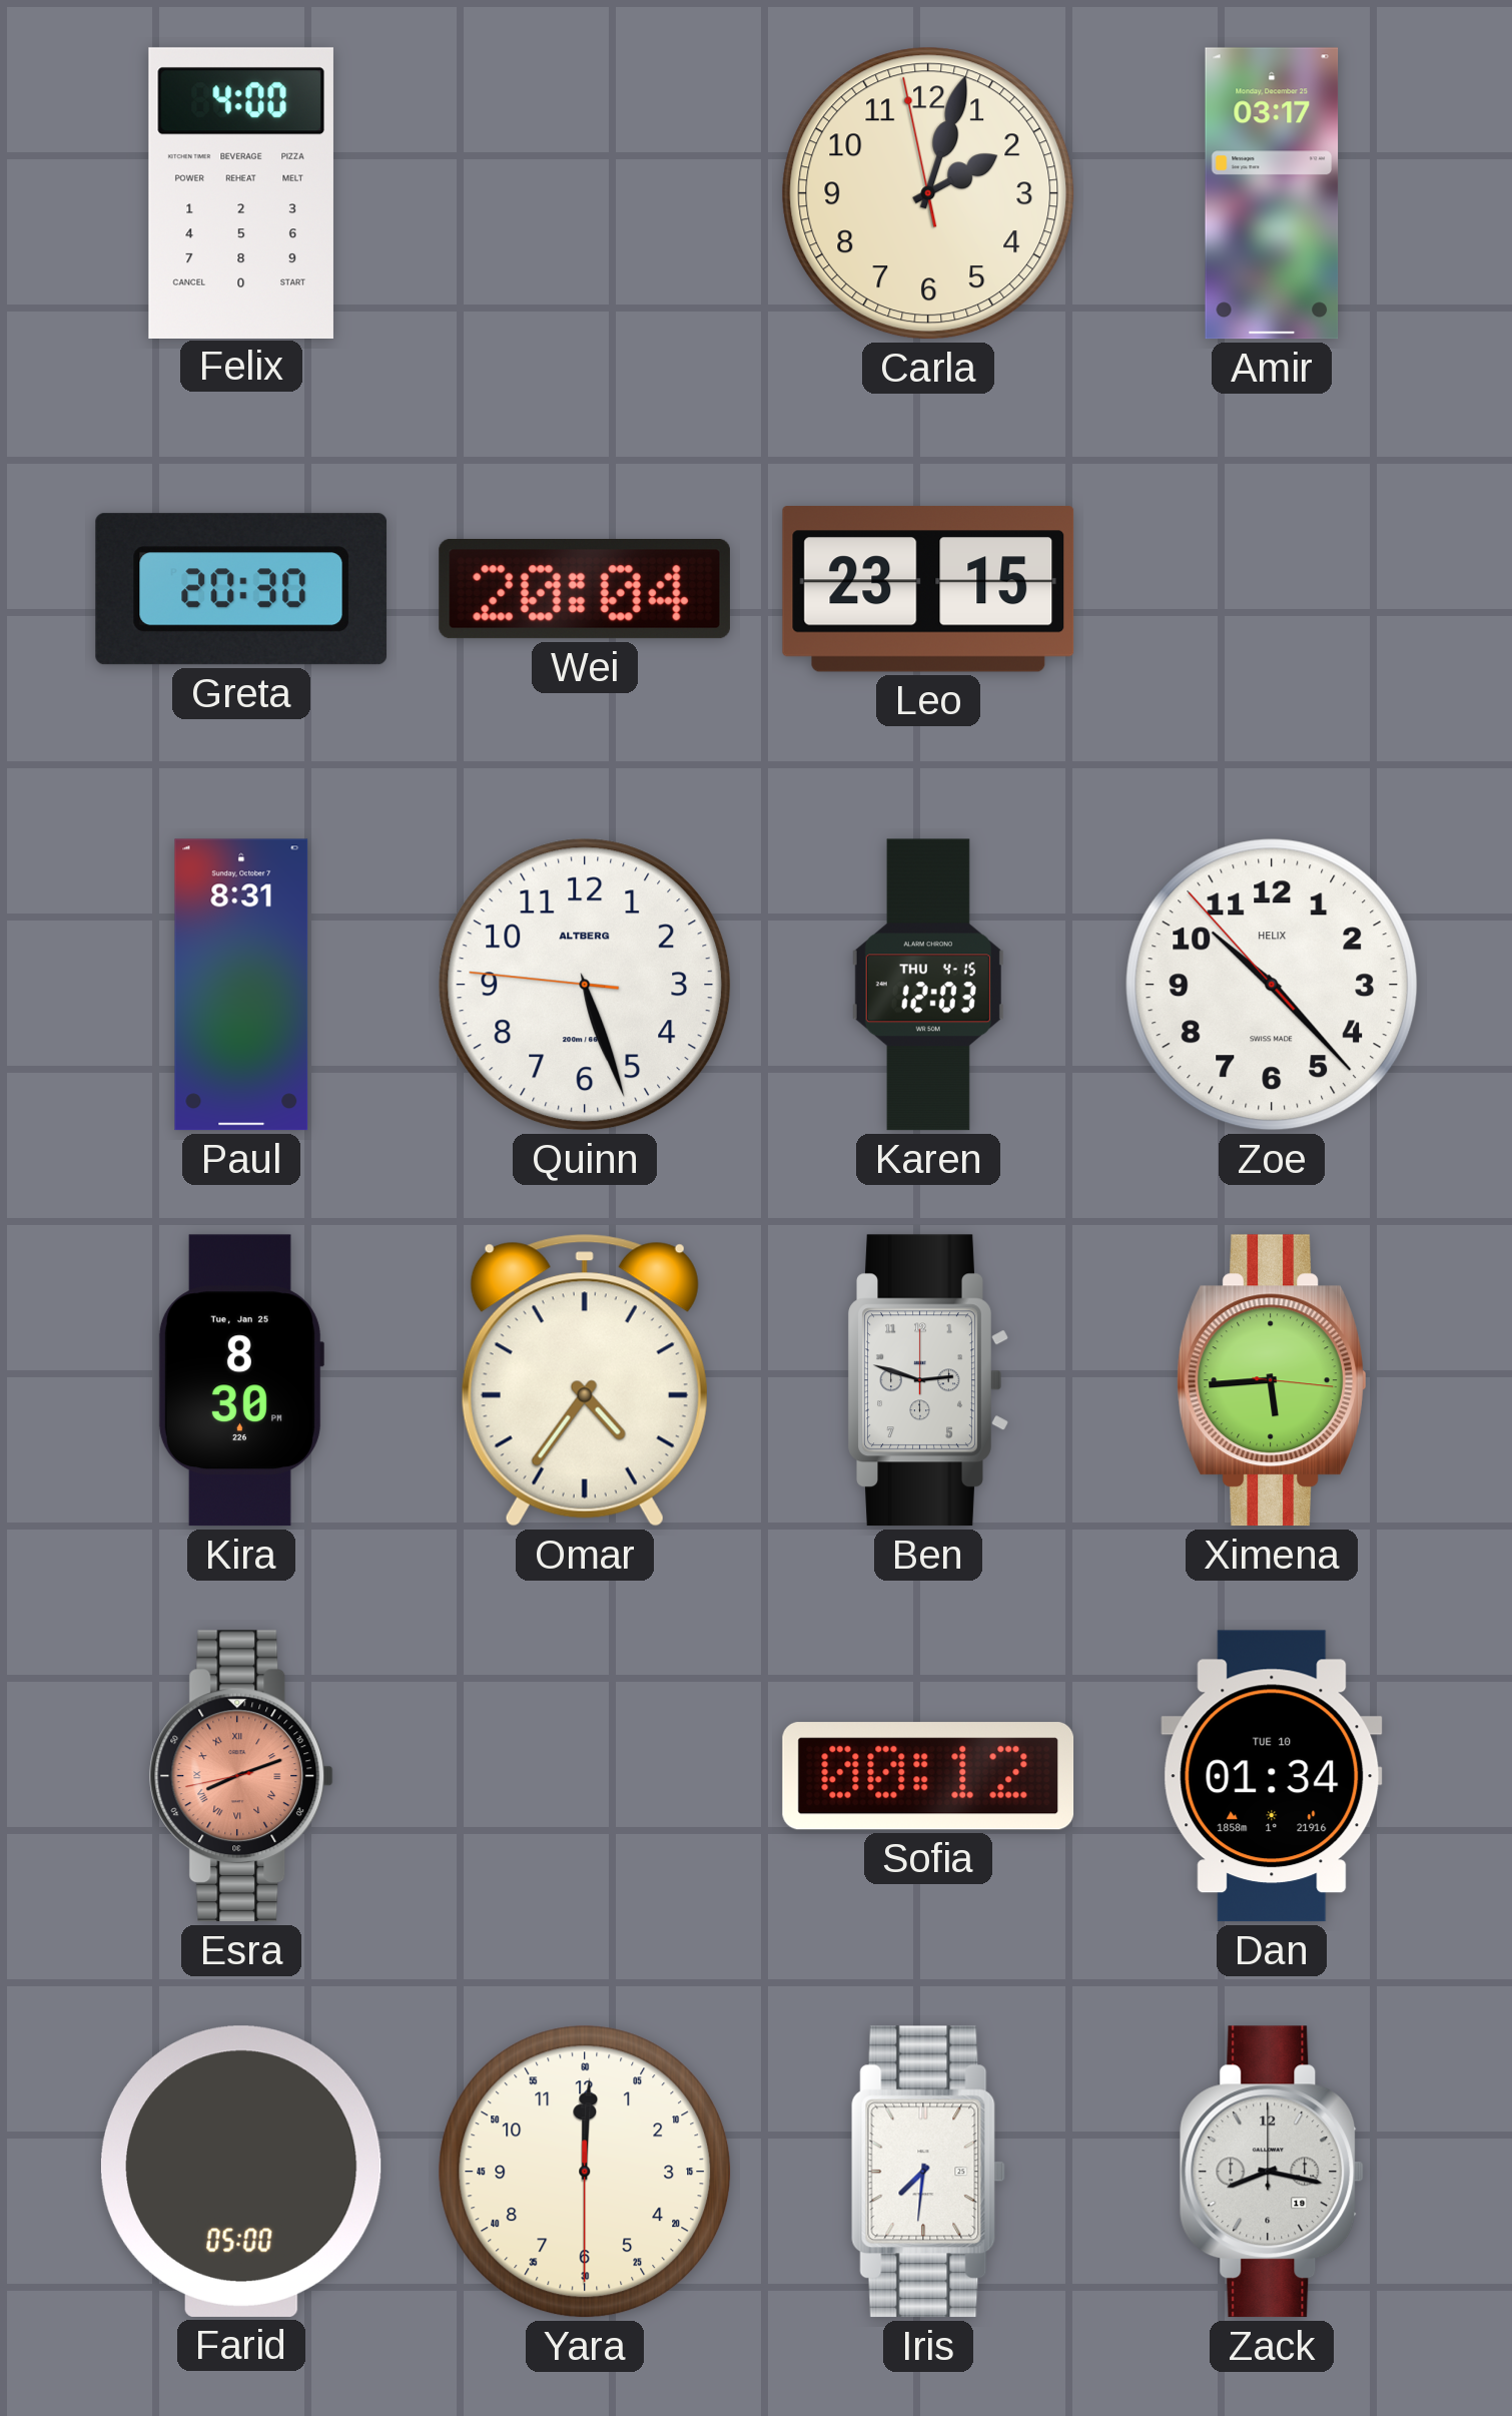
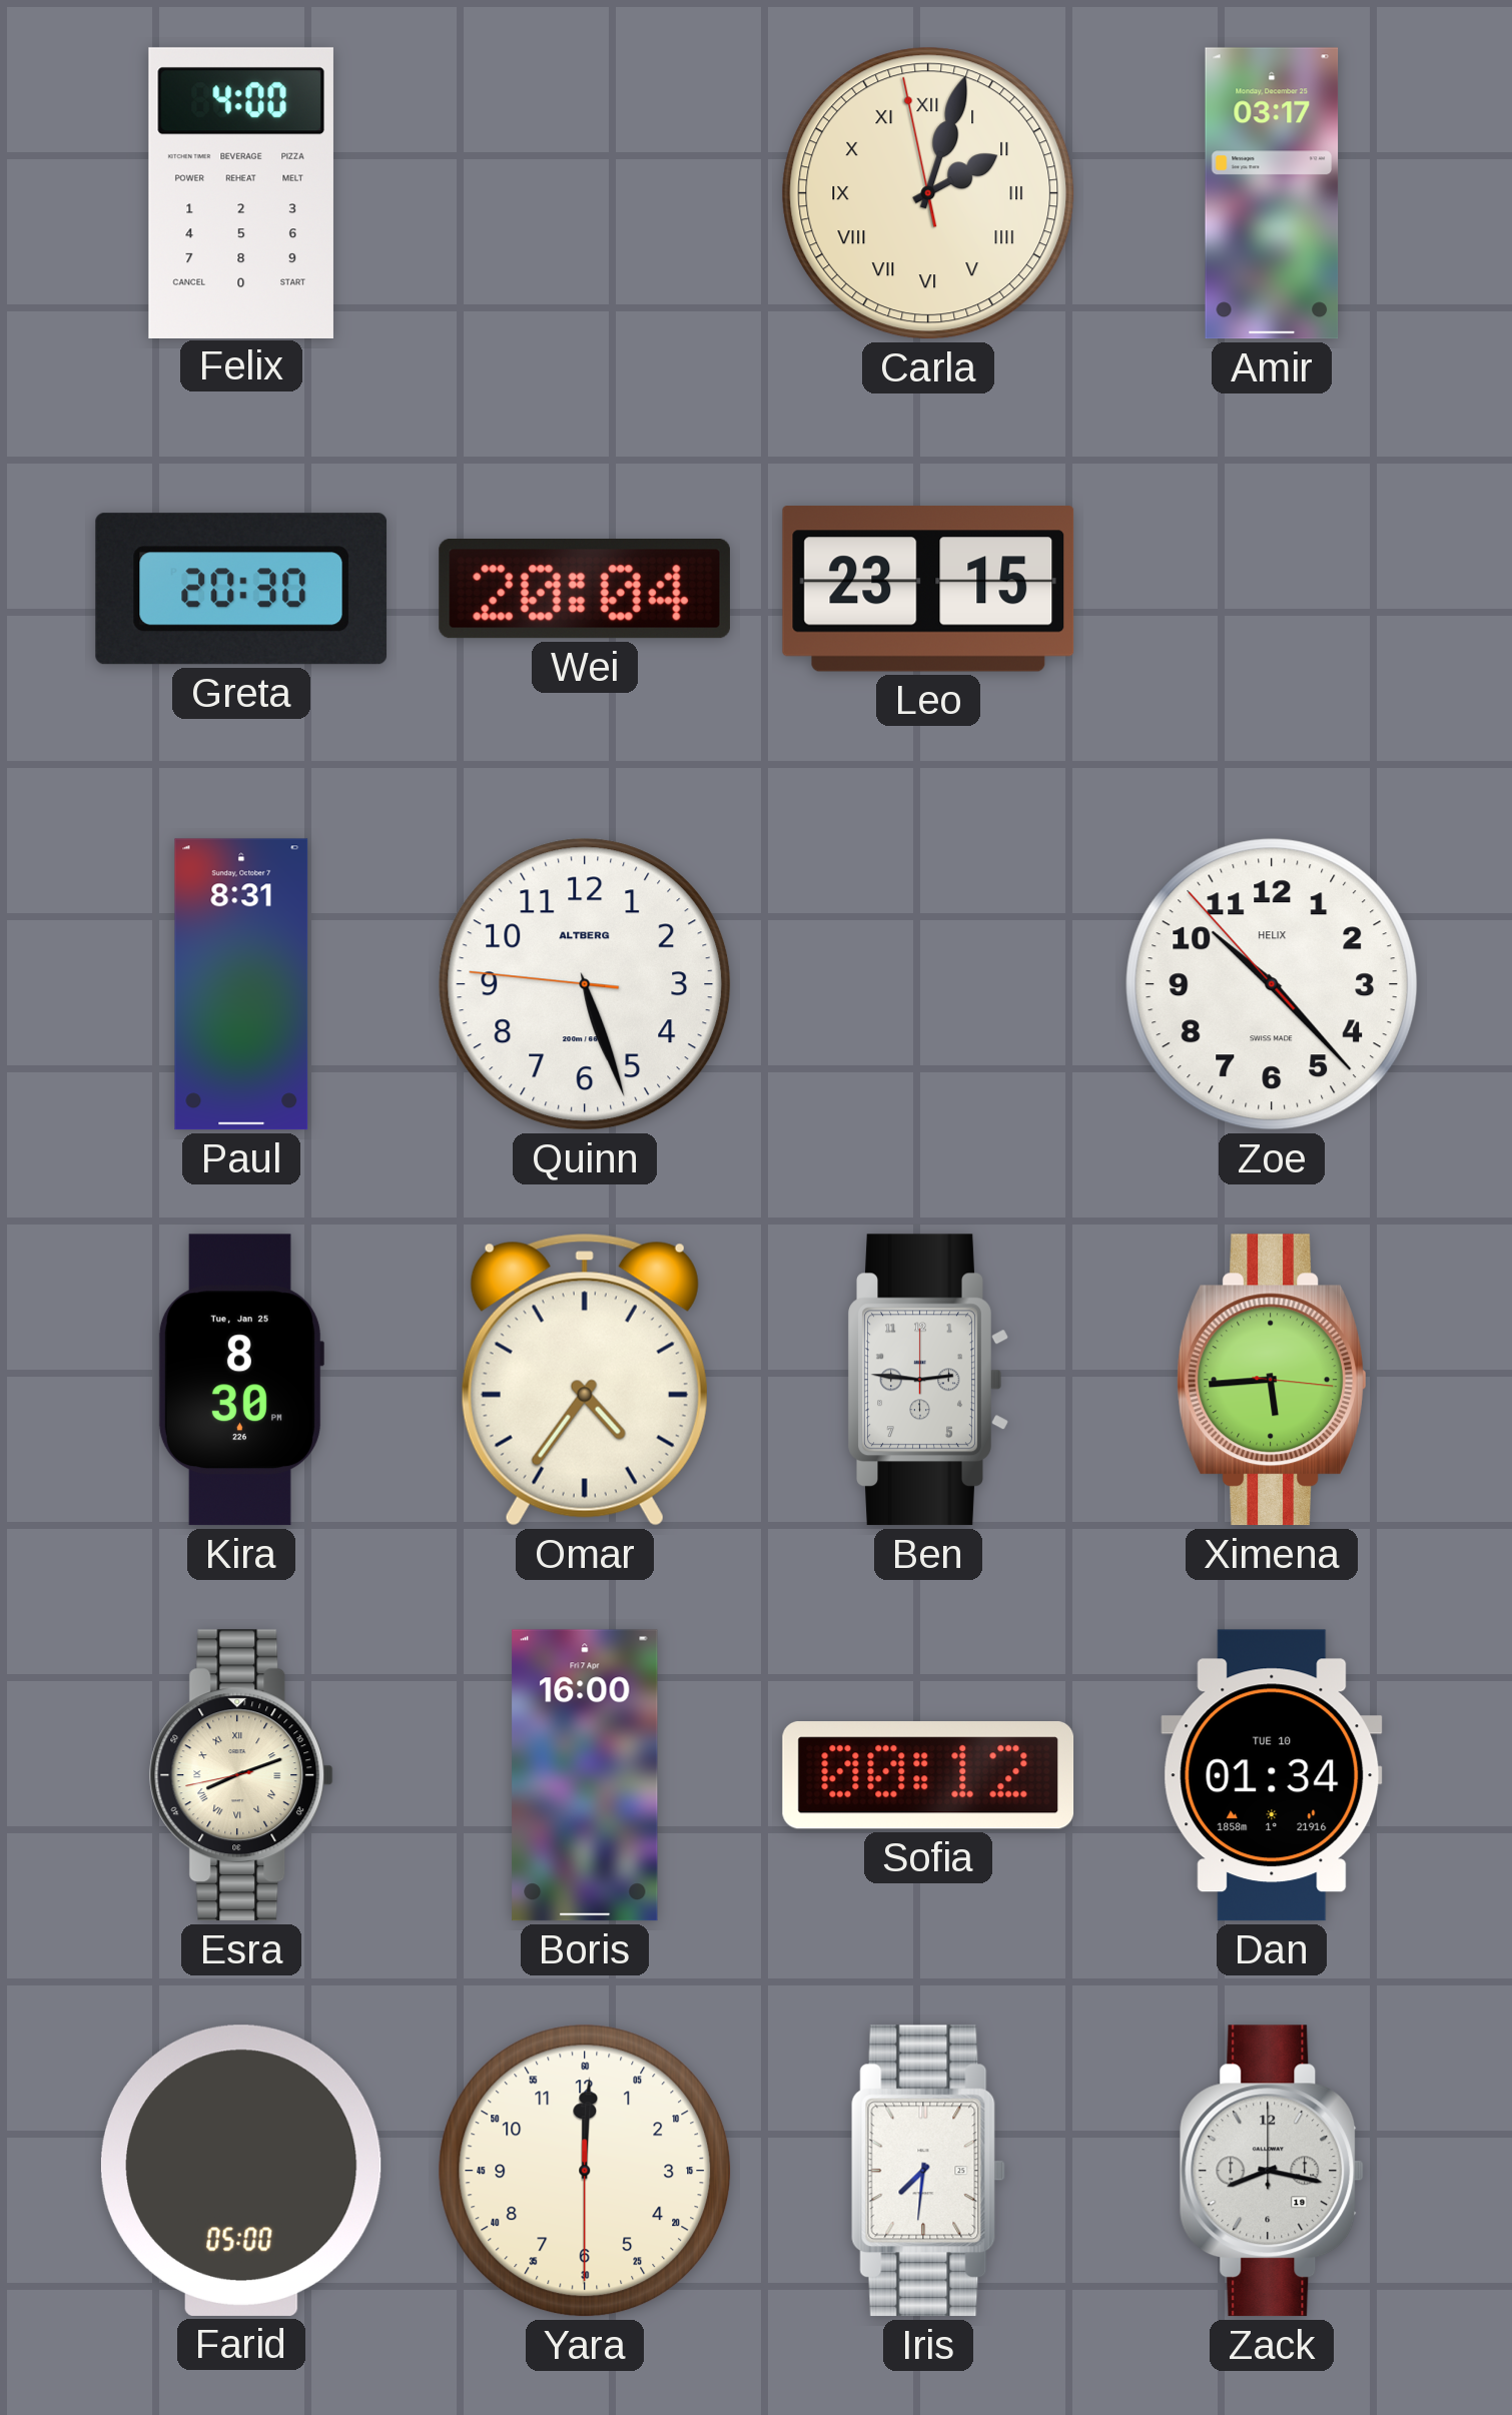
Carla numerals: Arabic -> Roman (928, 193)
Karen: 12:03 -> none (928, 985)
Ben: 2:48 -> 2:46 (928, 1380)
Esra dial: salmon -> cream (241, 1775)
Boris: none -> 16:00 (585, 1775)
